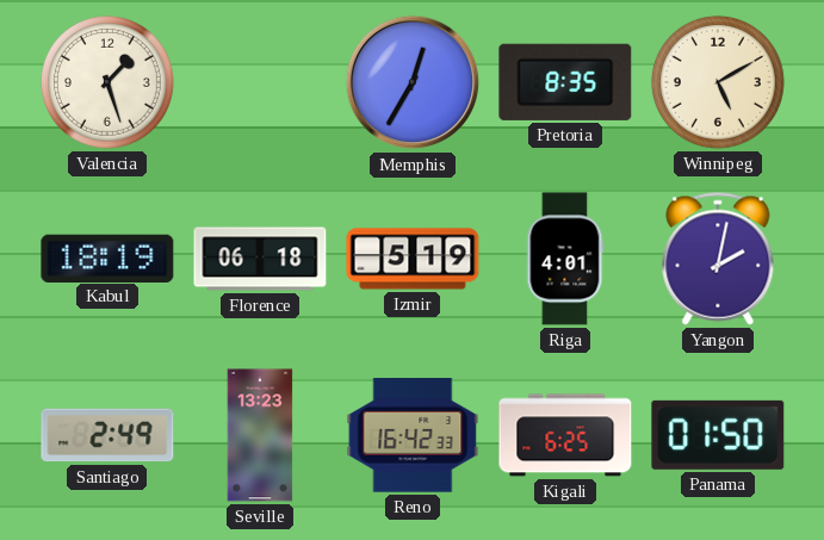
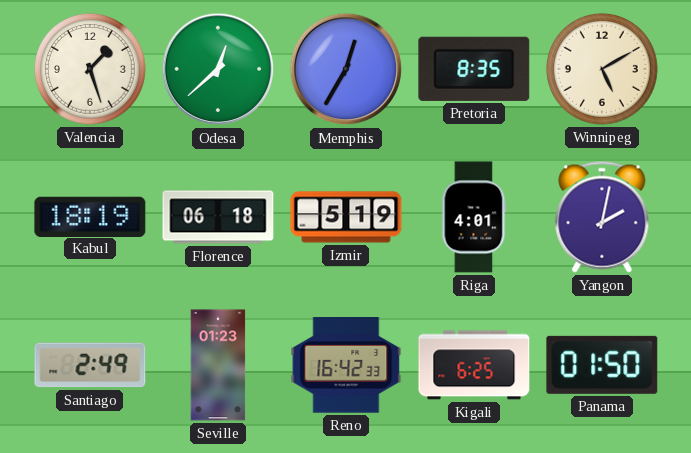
Odesa: none -> 12:38 (218, 69)
Seville: 13:23 -> 01:23 (218, 365)
